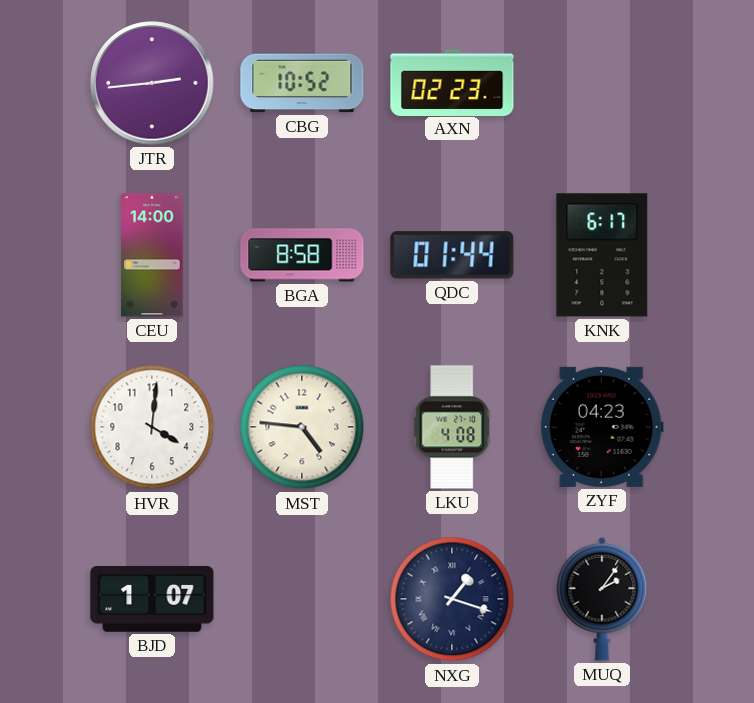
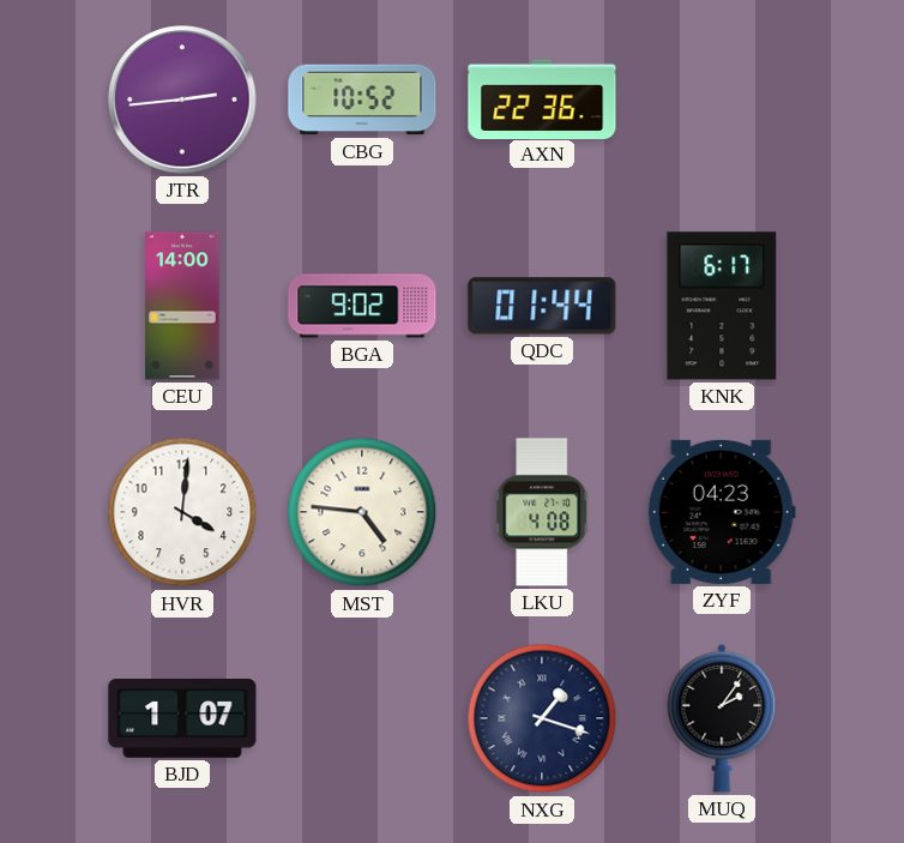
AXN: 02:23 -> 22:36 (542, 98)
BGA: 8:58 -> 9:02 (362, 306)
